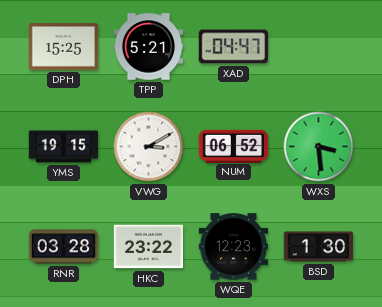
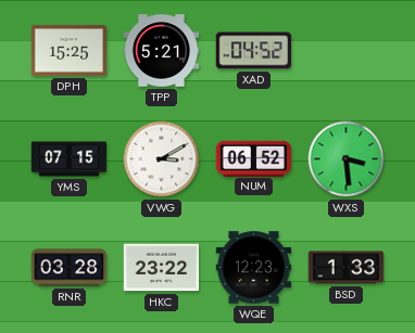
XAD: 04:47 -> 04:52 (253, 51)
YMS: 19:15 -> 07:15 (70, 159)
BSD: 1:30 -> 1:33 (347, 268)
